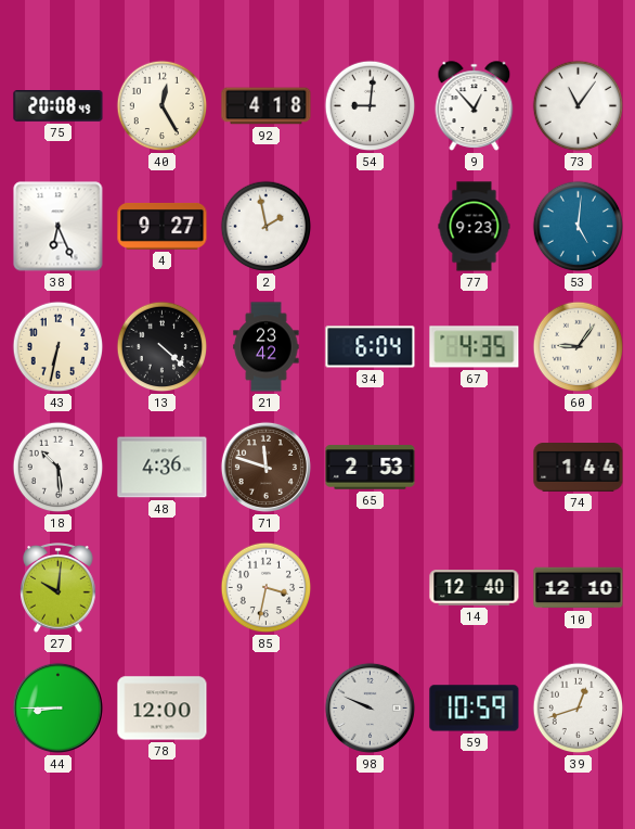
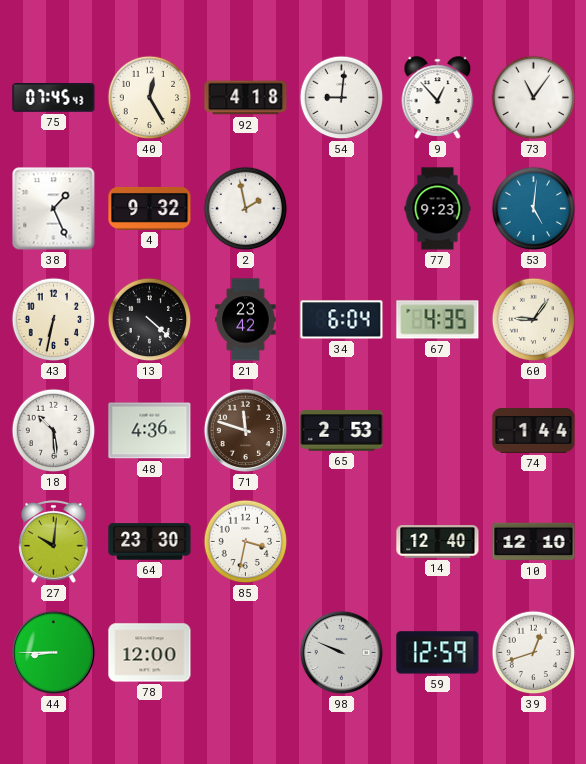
75: 20:08 -> 07:45 (54, 98)
38: 6:26 -> 1:26 (54, 209)
4: 9:27 -> 9:32 (150, 208)
64: none -> 23:30 (150, 542)
59: 10:59 -> 12:59 (438, 653)
